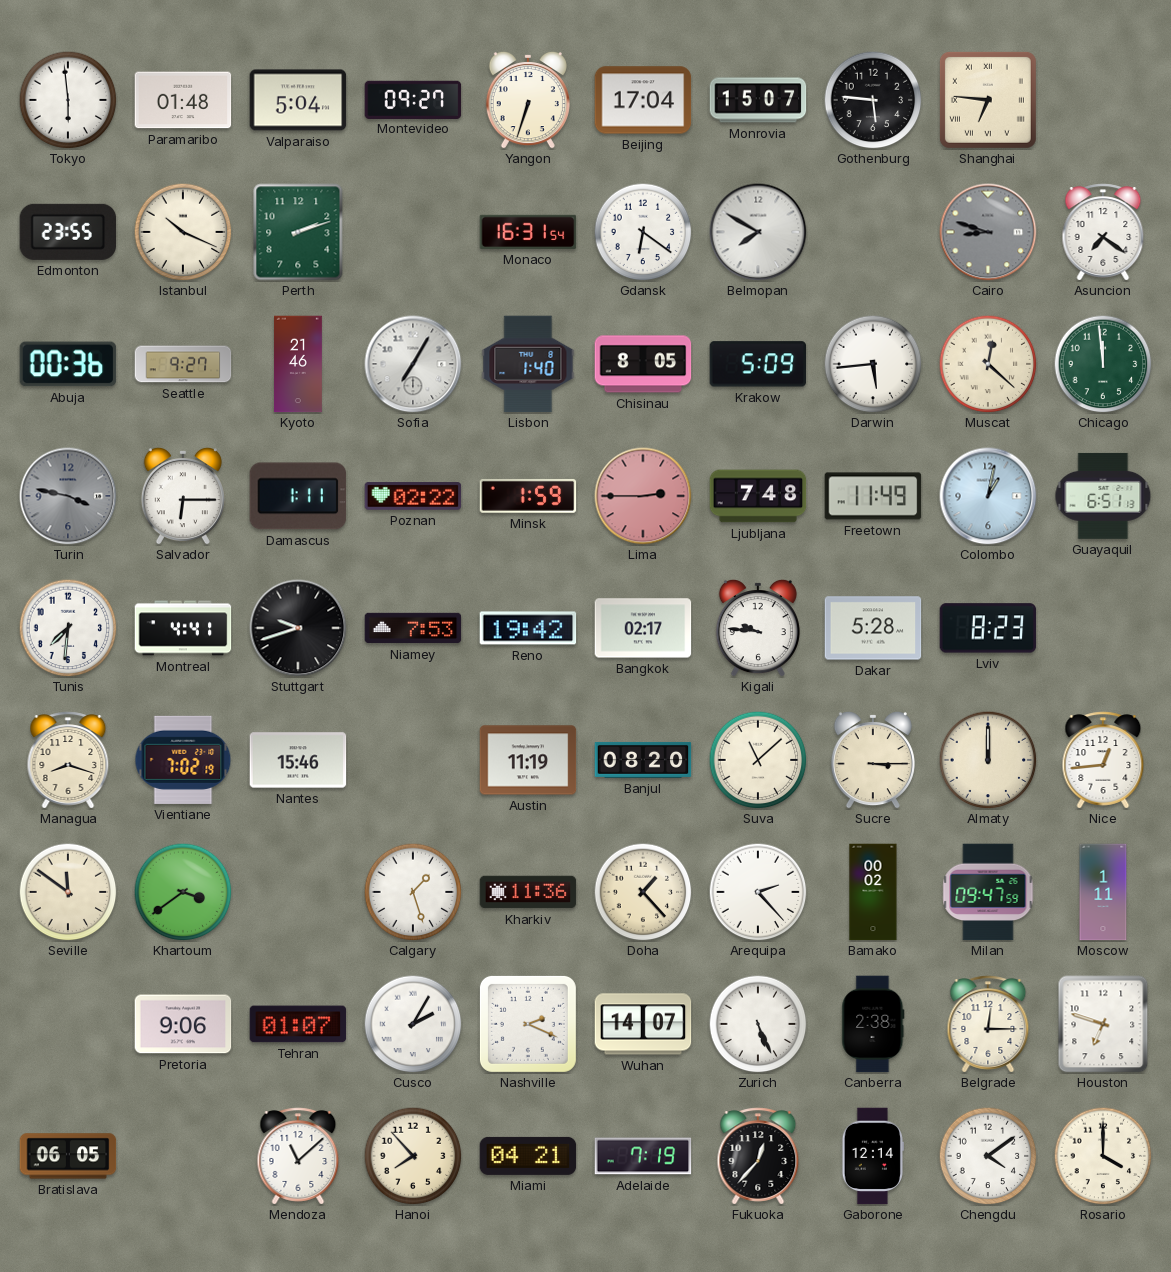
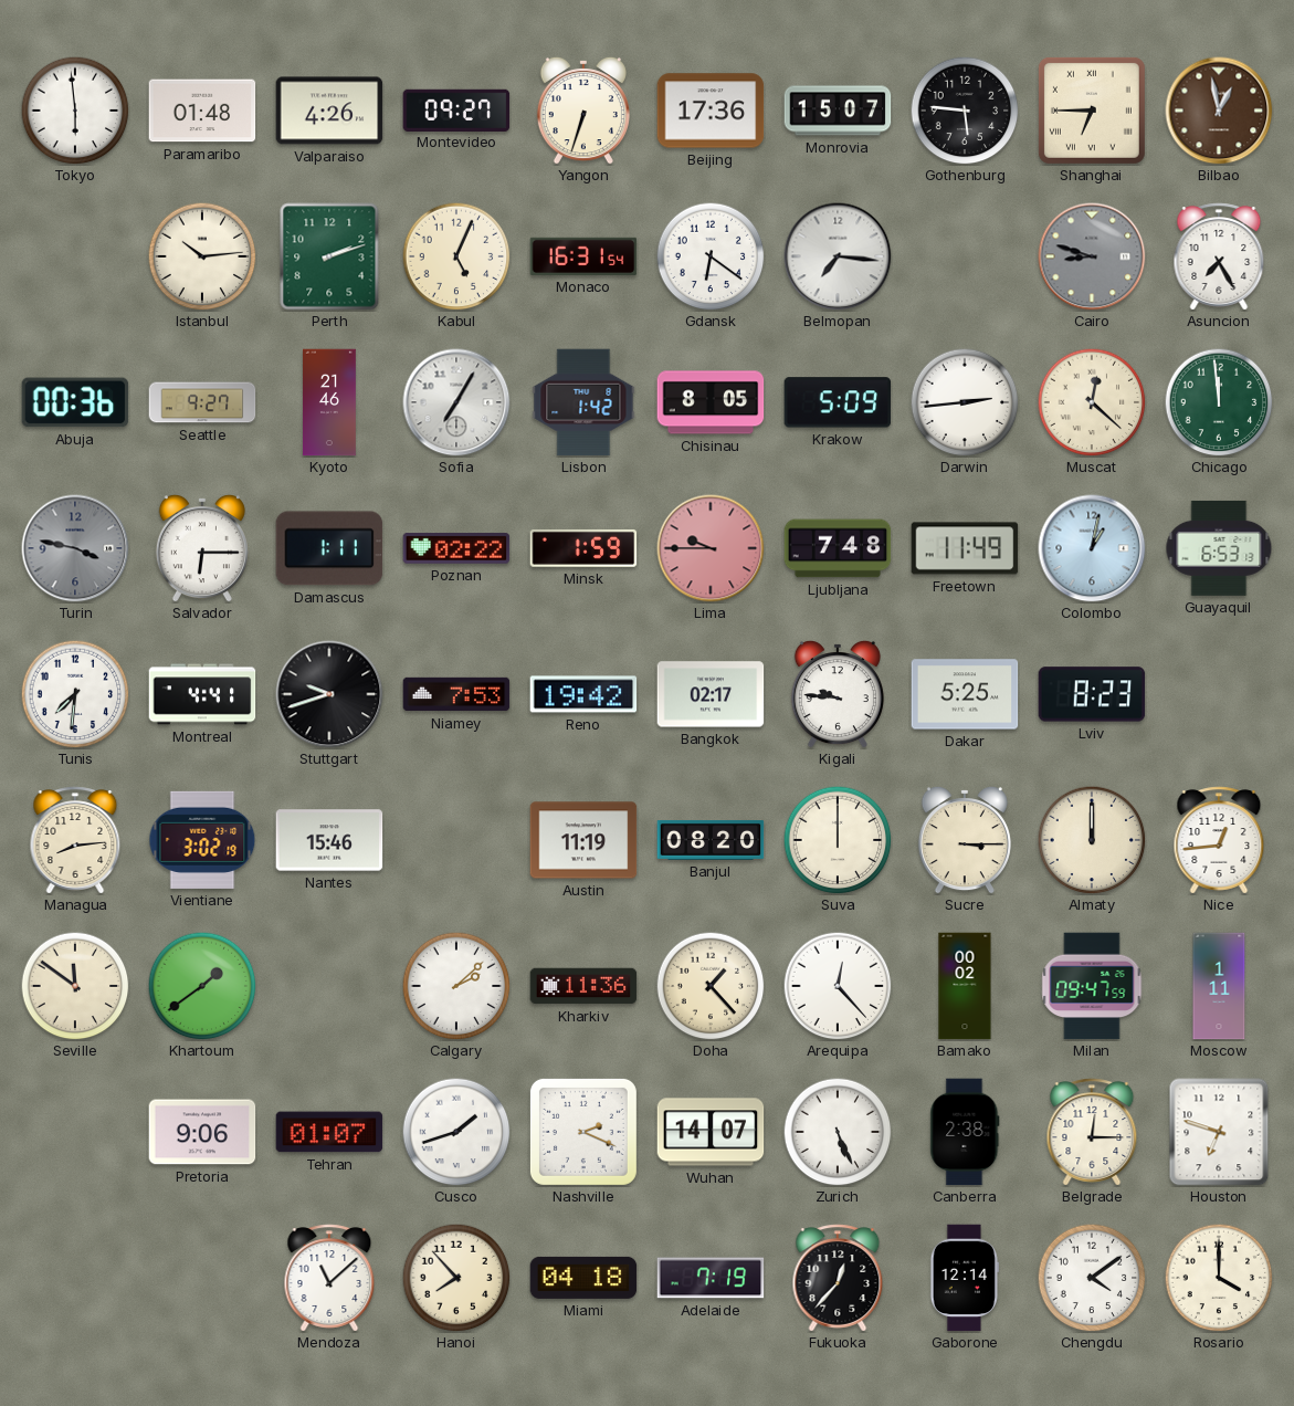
Valparaiso: 5:04 -> 4:26 (329, 111)
Beijing: 17:04 -> 17:36 (711, 111)
Shanghai: 6:46 -> 6:45 (1092, 111)
Bilbao: none -> 12:58 (1219, 111)
Edmonton: 23:55 -> none (68, 232)
Istanbul: 10:19 -> 10:14 (202, 256)
Kabul: none -> 5:04 (456, 256)
Belmopan: 7:50 -> 7:16 (838, 256)
Asuncion: 7:21 -> 7:25 (1219, 256)
Lisbon: 1:40 -> 1:42 (583, 402)
Darwin: 5:44 -> 2:44 (965, 402)
Lima: 2:45 -> 9:45 (711, 548)
Guayaquil: 6:51 -> 6:53 (1219, 548)
Dakar: 5:28 -> 5:25 (965, 694)
Managua: 8:18 -> 8:14 (75, 840)
Vientiane: 7:02 -> 3:02 (202, 840)
Suva: 11:08 -> 12:00 (838, 840)
Khartoum: 3:39 -> 1:39 (202, 986)
Calgary: 1:27 -> 2:08 (456, 986)
Arequipa: 2:23 -> 12:23 (838, 986)
Cusco: 2:05 -> 1:42 (456, 1132)
Bratislava: 06:05 -> none (68, 1156)
Miami: 04:21 -> 04:18 (583, 1278)
